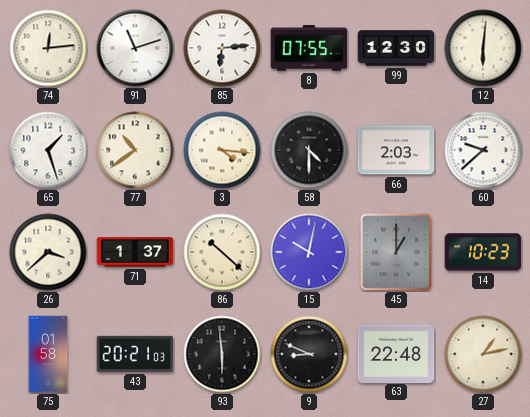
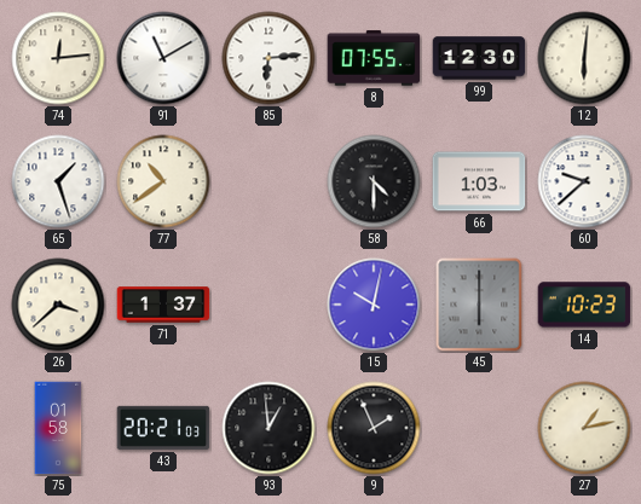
91: 11:12 -> 11:10 (163, 58)
3: 4:16 -> none (222, 150)
66: 2:03 -> 1:03 (479, 181)
86: 10:22 -> none (222, 252)
45: 1:00 -> 6:00 (479, 305)
93: 5:59 -> 12:59 (268, 428)
9: 8:49 -> 1:56 (374, 428)
63: 22:48 -> none (396, 353)
